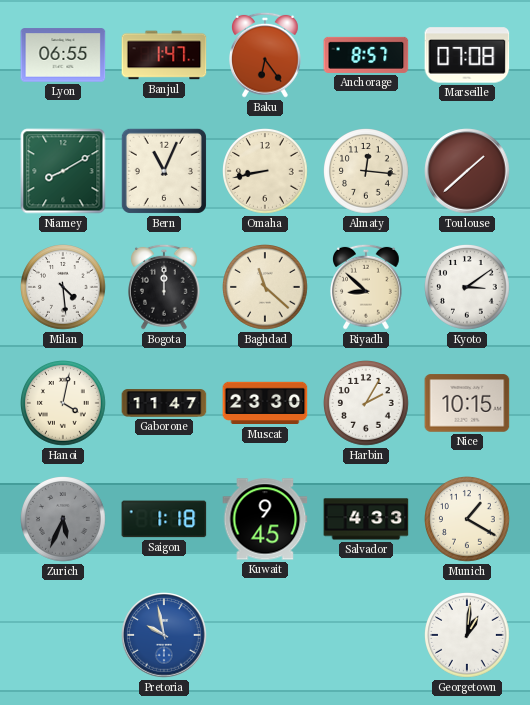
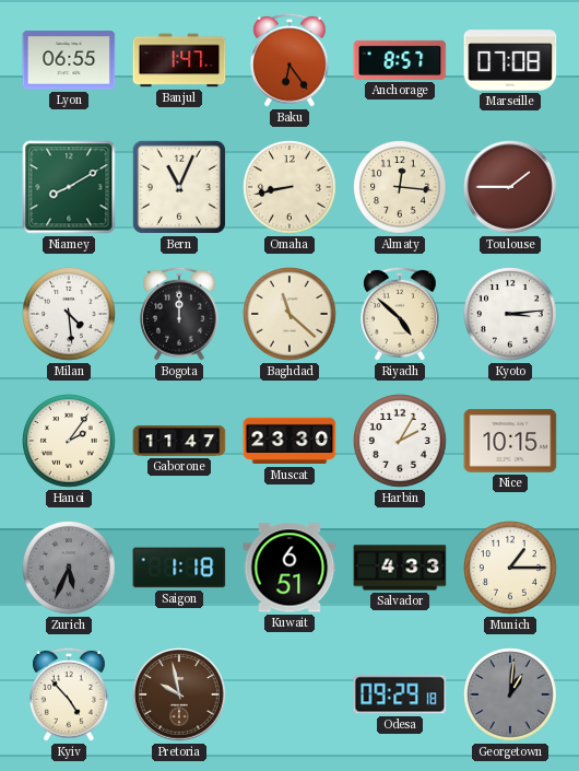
Toulouse: 1:38 -> 1:45 (510, 187)
Riyadh: 8:52 -> 4:52 (401, 314)
Kyoto: 3:09 -> 3:14 (511, 315)
Hanoi: 4:02 -> 2:06 (70, 442)
Kuwait: 9:45 -> 6:51 (289, 568)
Munich: 1:20 -> 1:15 (511, 569)
Kyiv: none -> 4:53 (70, 694)
Pretoria dial: blue -> brown (179, 694)
Odesa: none -> 09:29 (400, 694)
Georgetown dial: white -> grey (511, 696)
